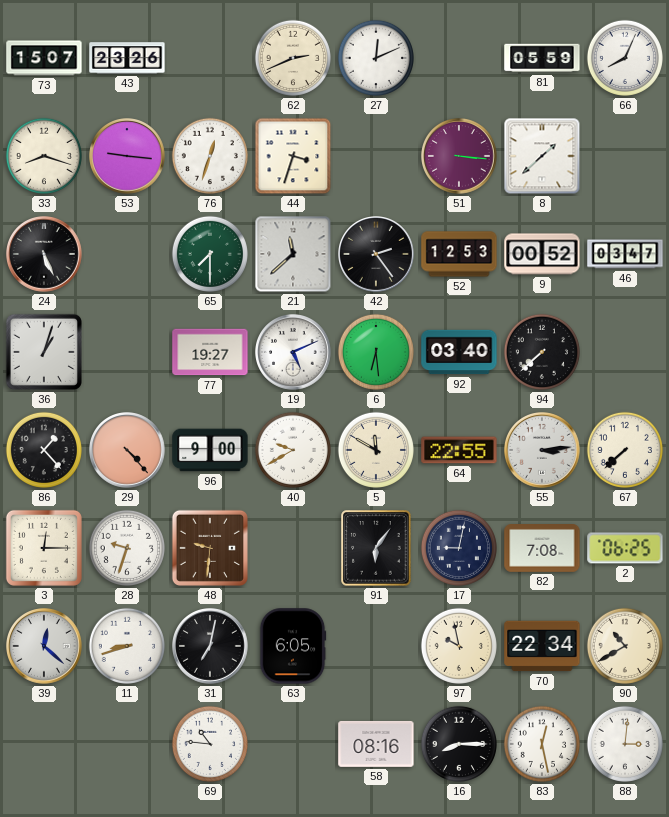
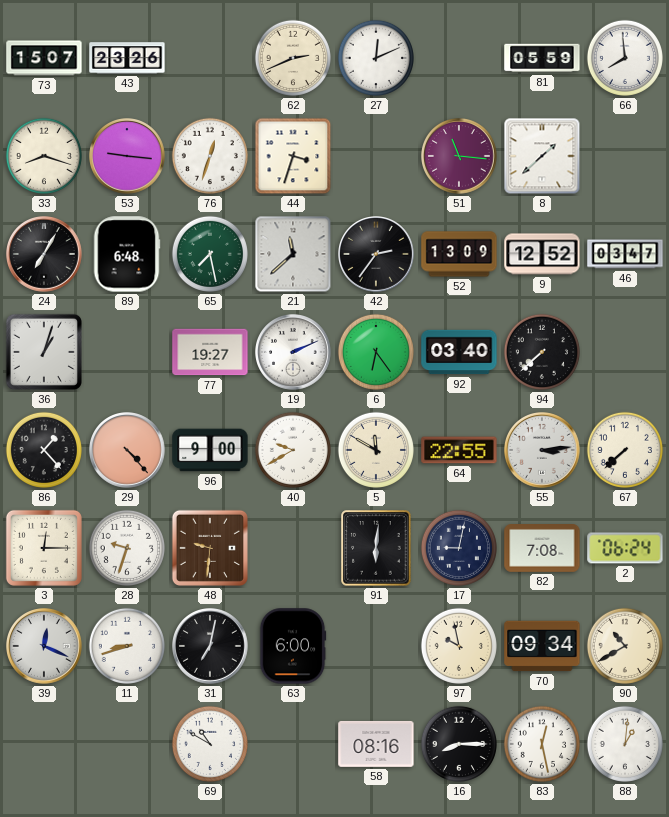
66: 8:04 -> 7:59 (625, 58)
51: 3:16 -> 11:16 (460, 157)
24: 5:26 -> 7:05 (45, 255)
89: none -> 6:48 (127, 254)
65: 7:30 -> 7:28 (210, 254)
42: 2:24 -> 2:36 (377, 255)
52: 12:53 -> 13:09 (459, 254)
9: 00:52 -> 12:52 (542, 254)
19: 5:11 -> 2:11 (294, 353)
6: 6:29 -> 6:24 (376, 352)
91: 6:06 -> 6:01 (376, 548)
2: 06:25 -> 06:24 (625, 548)
39: 12:22 -> 12:19 (45, 647)
63: 6:05 -> 6:00 (293, 646)
70: 22:34 -> 09:34 (542, 646)
69: 10:46 -> 10:50 (210, 744)
88: 3:01 -> 1:01 (625, 744)
